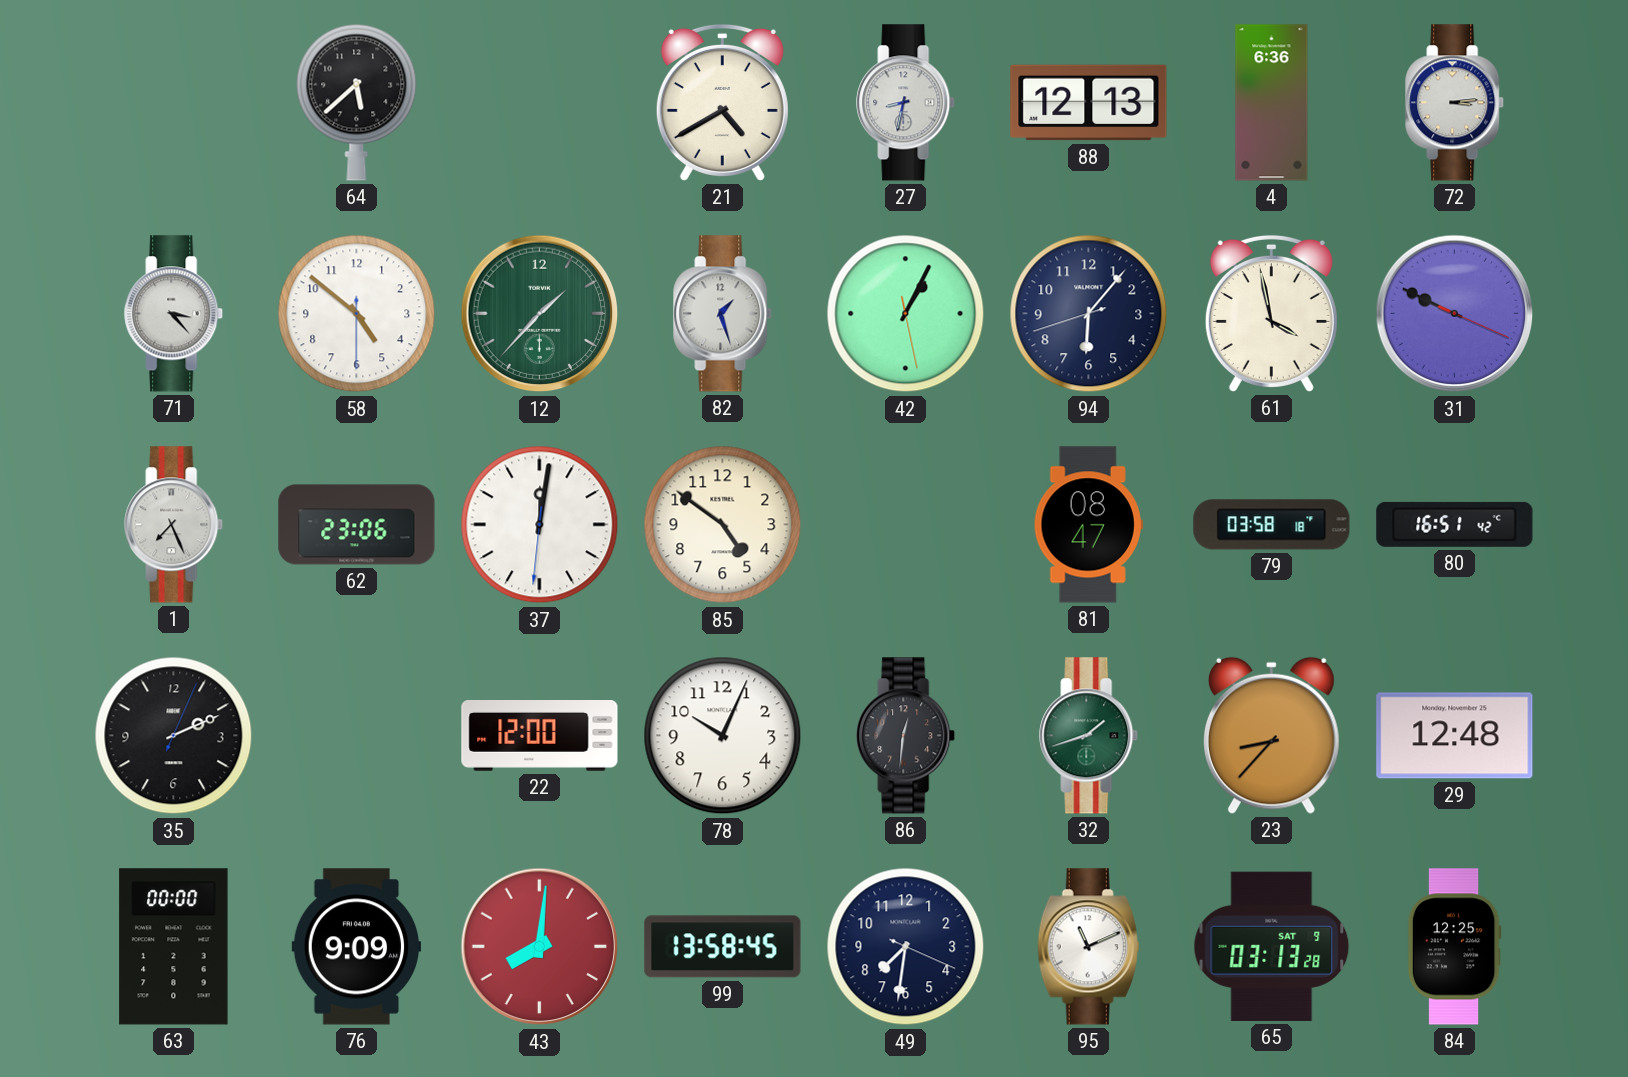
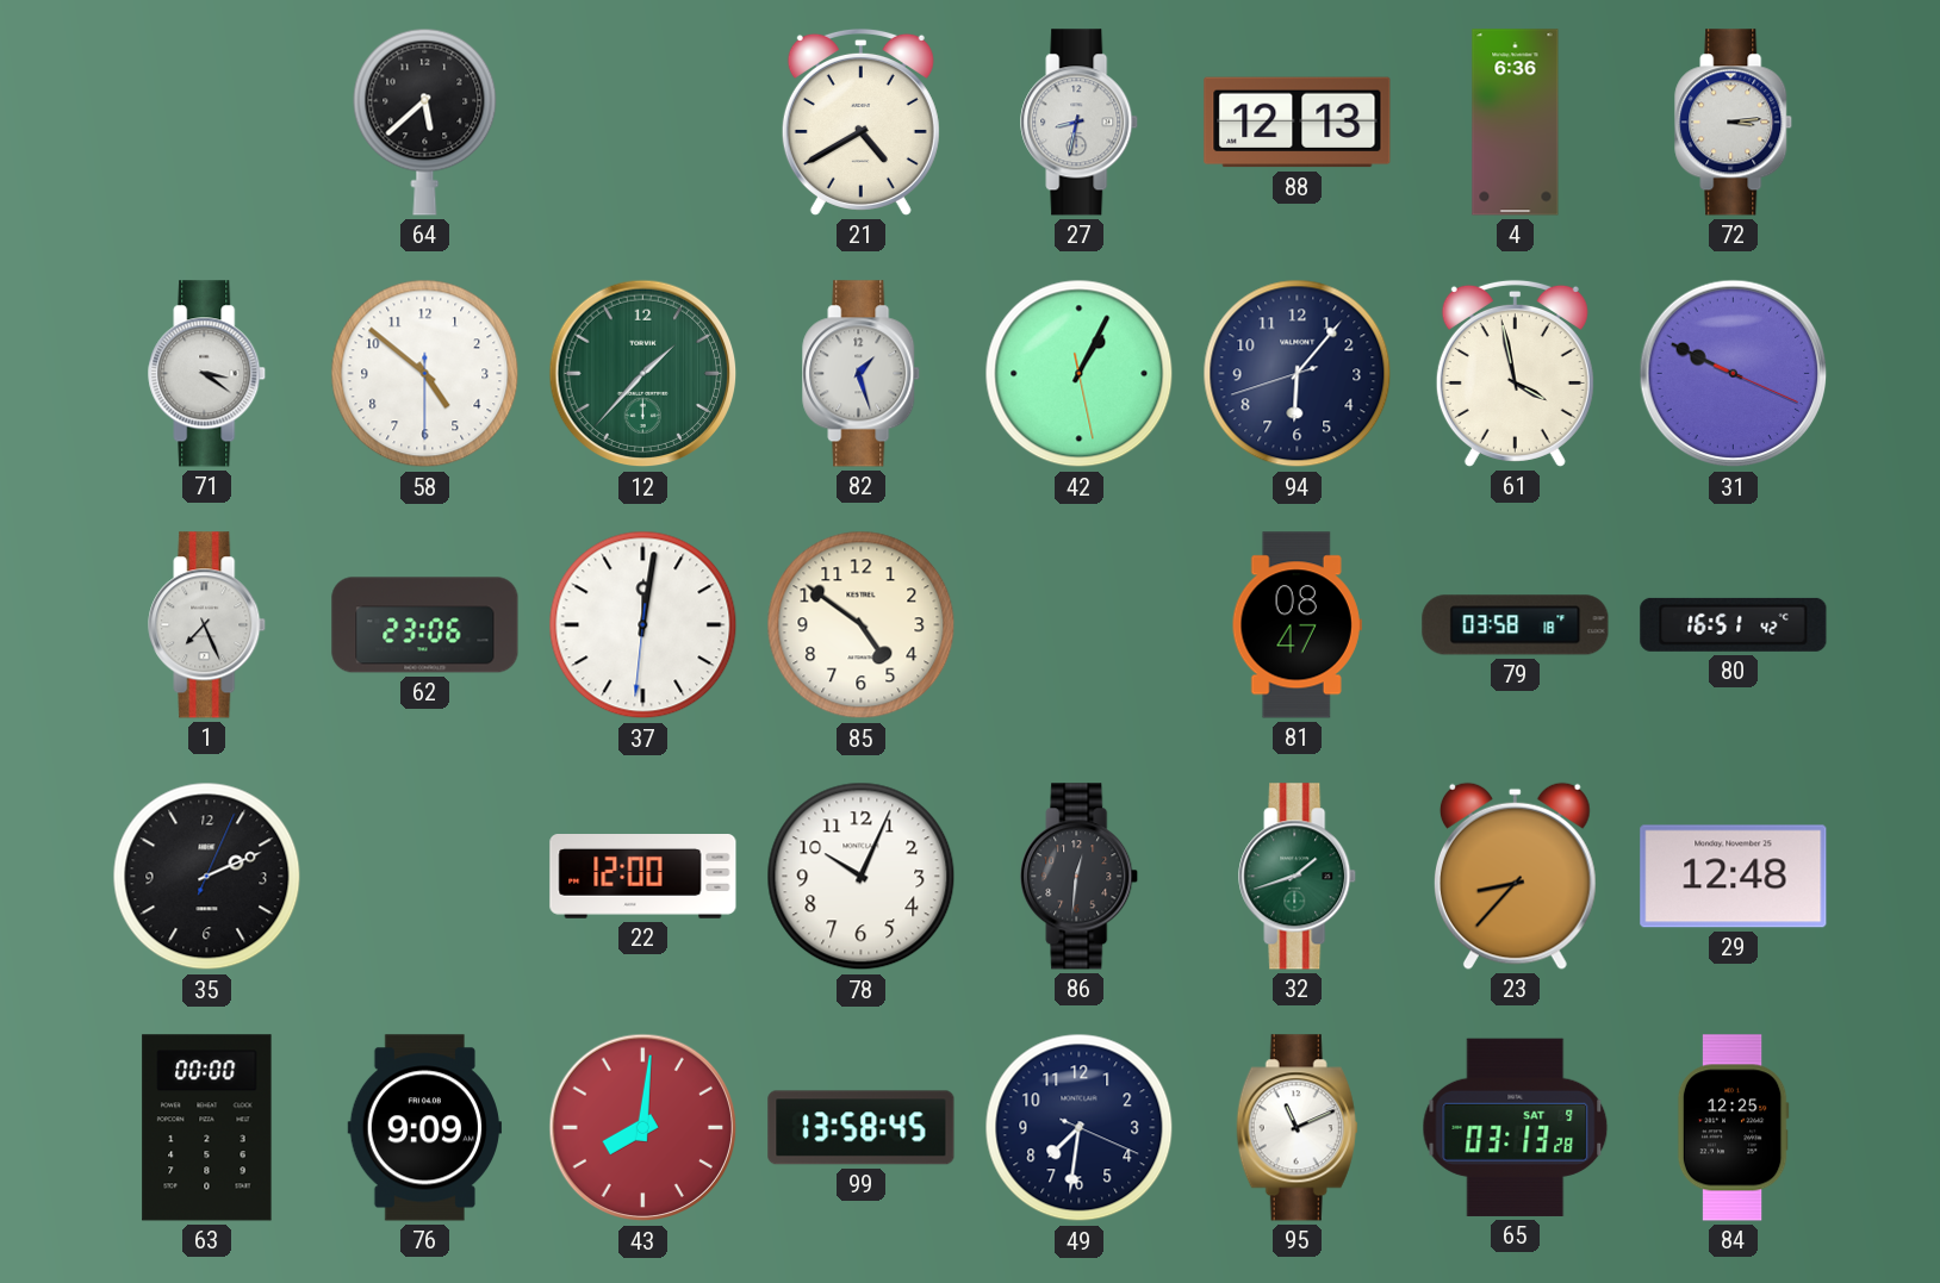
71: 3:23 -> 3:21 (207, 374)
